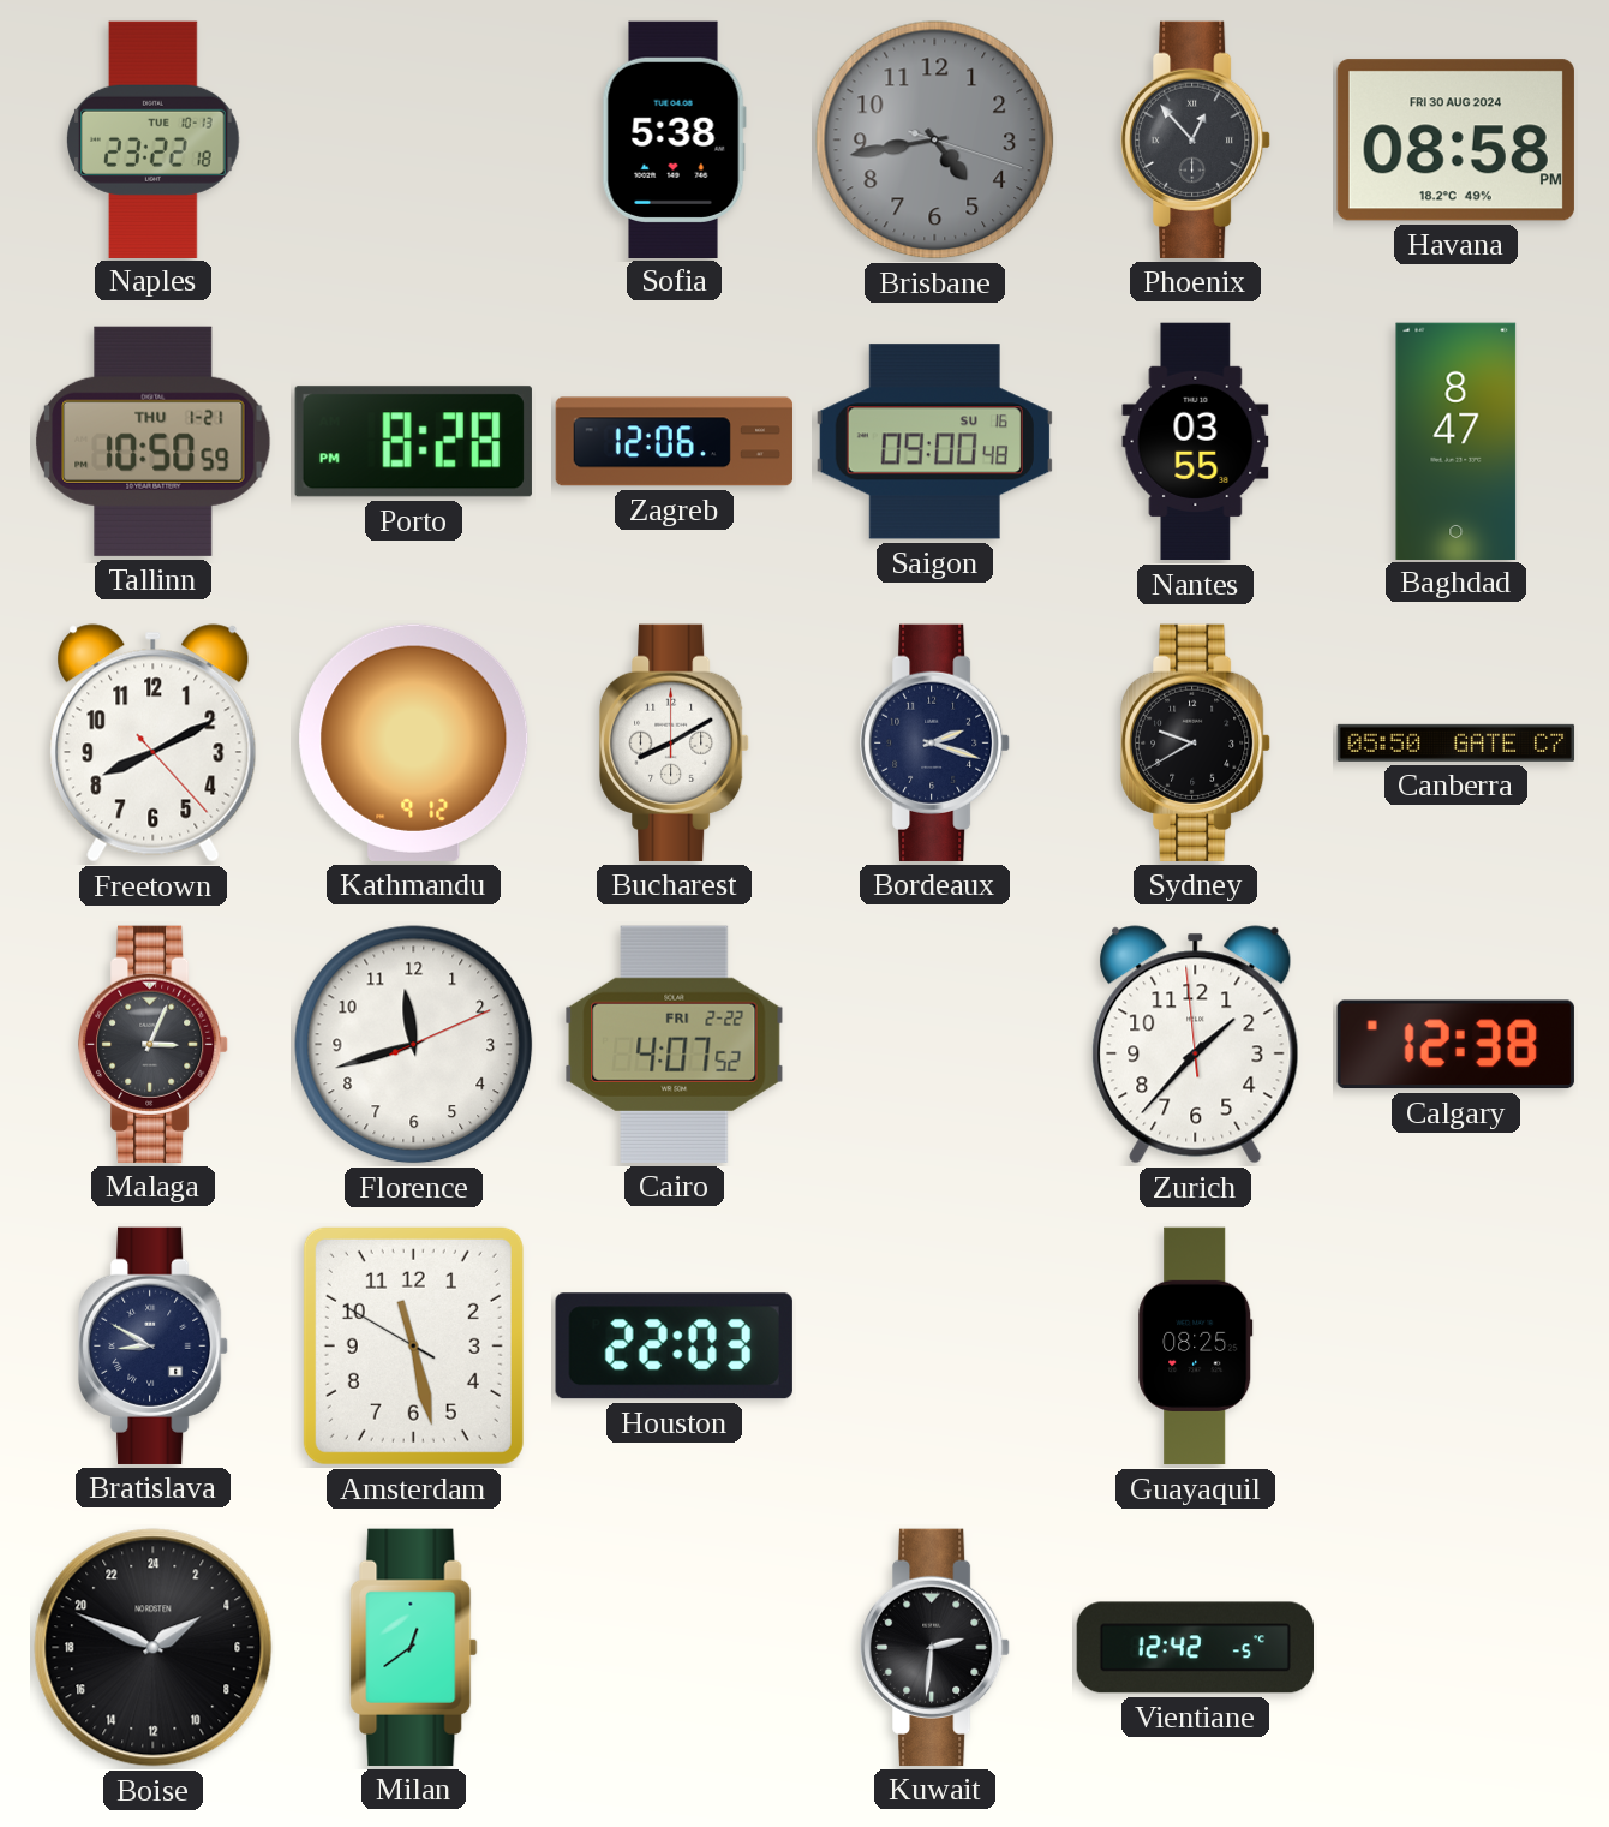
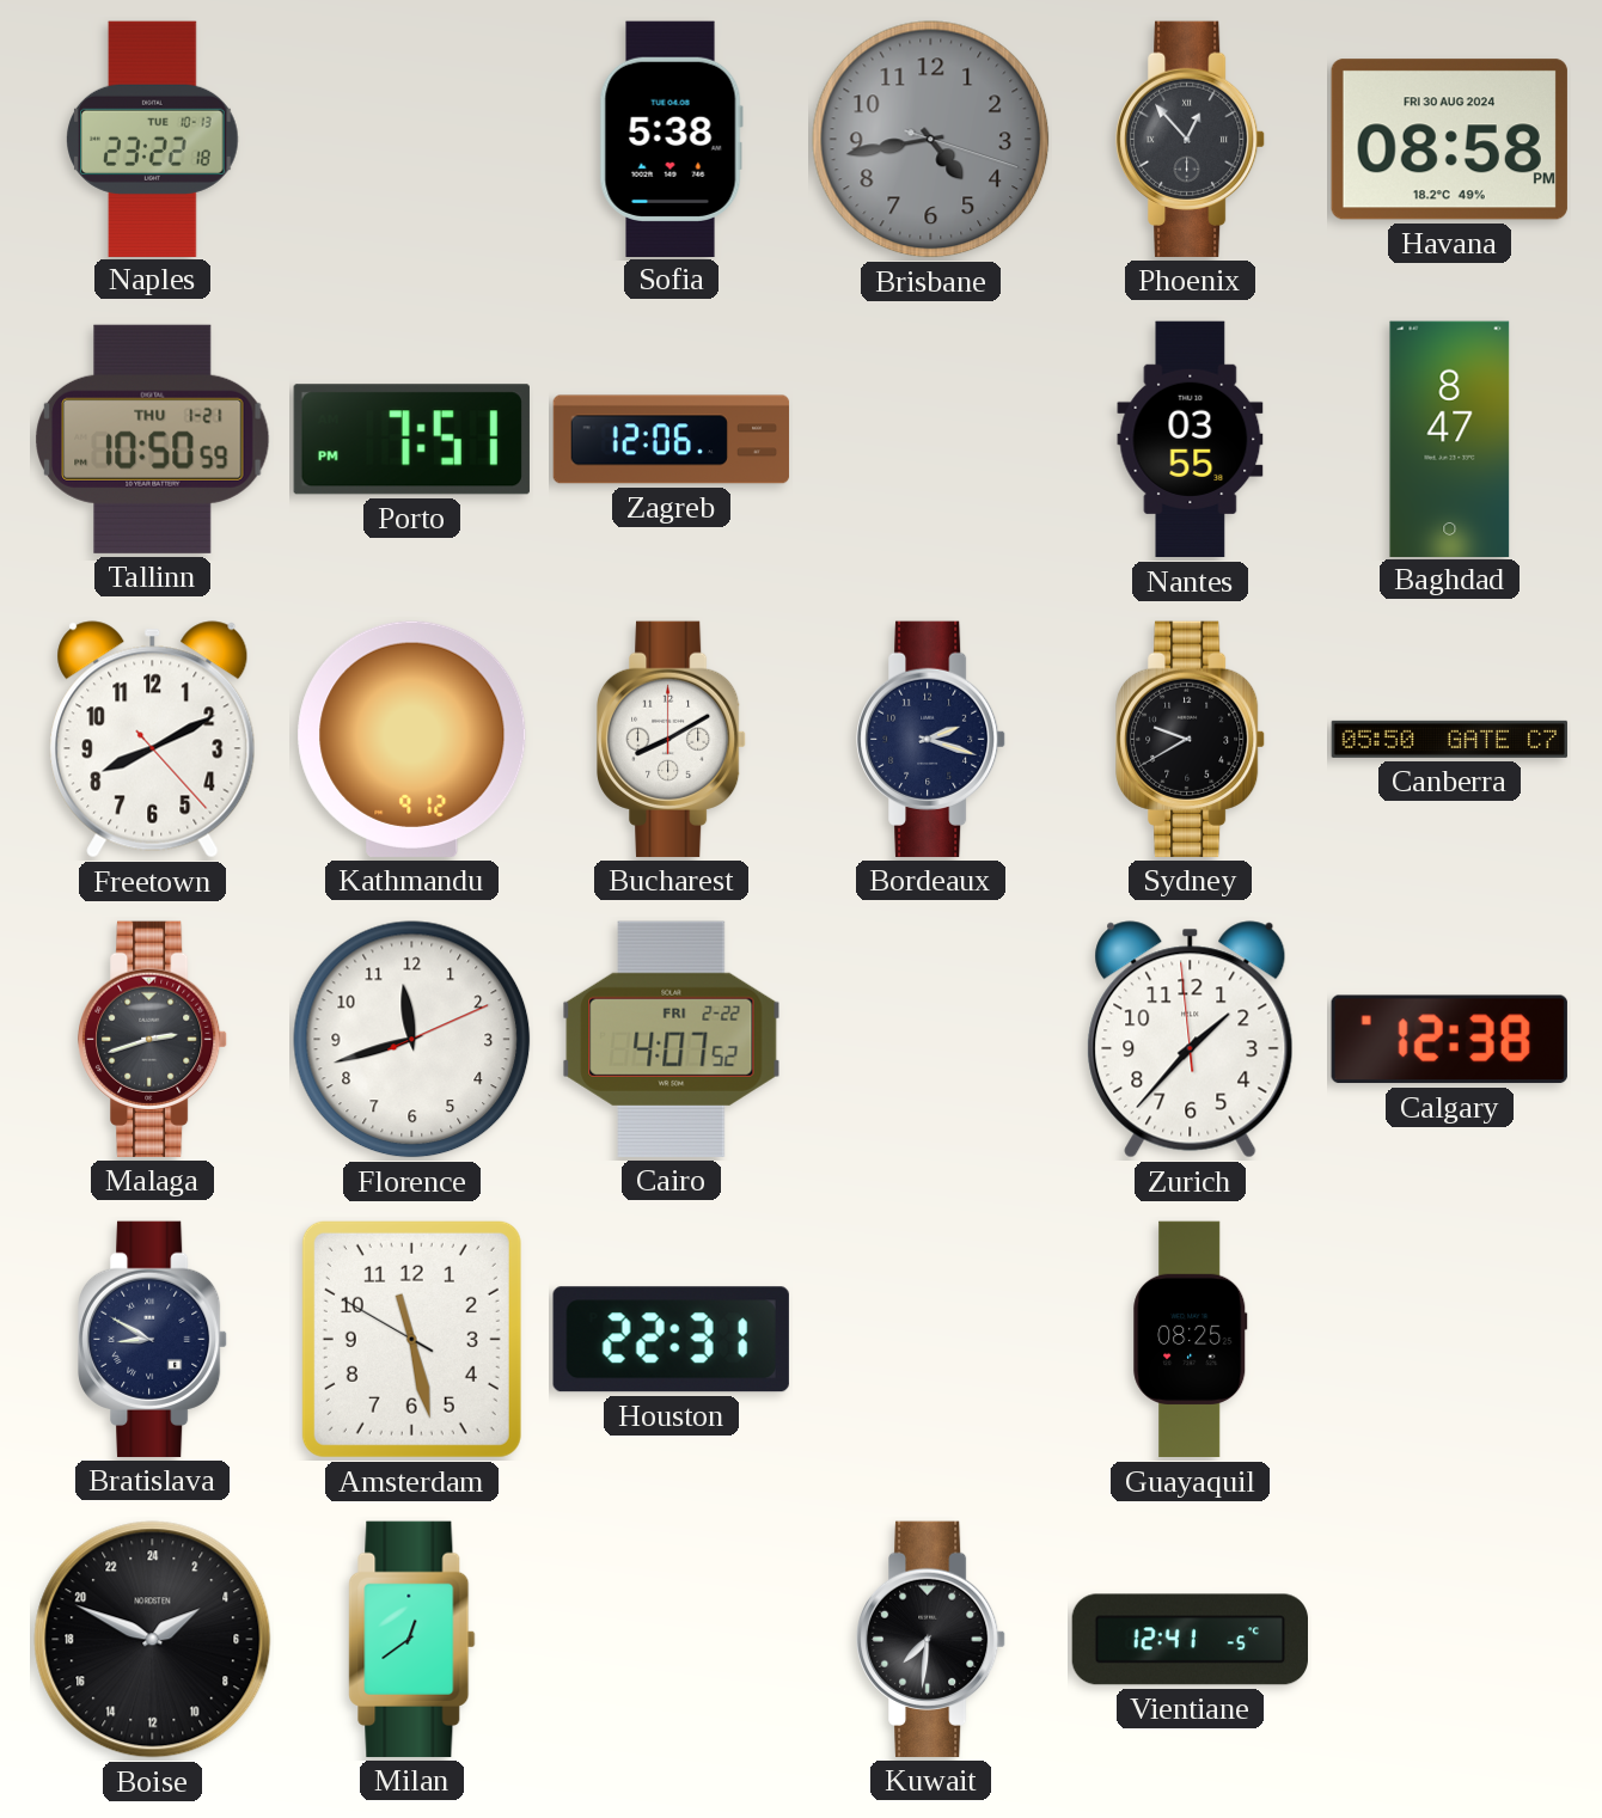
Porto: 8:28 -> 7:51 (411, 440)
Saigon: 09:00 -> none (934, 442)
Malaga: 3:04 -> 2:42 (154, 1039)
Houston: 22:03 -> 22:31 (671, 1340)
Kuwait: 2:31 -> 7:31 (933, 1639)
Vientiane: 12:42 -> 12:41 (1190, 1640)
